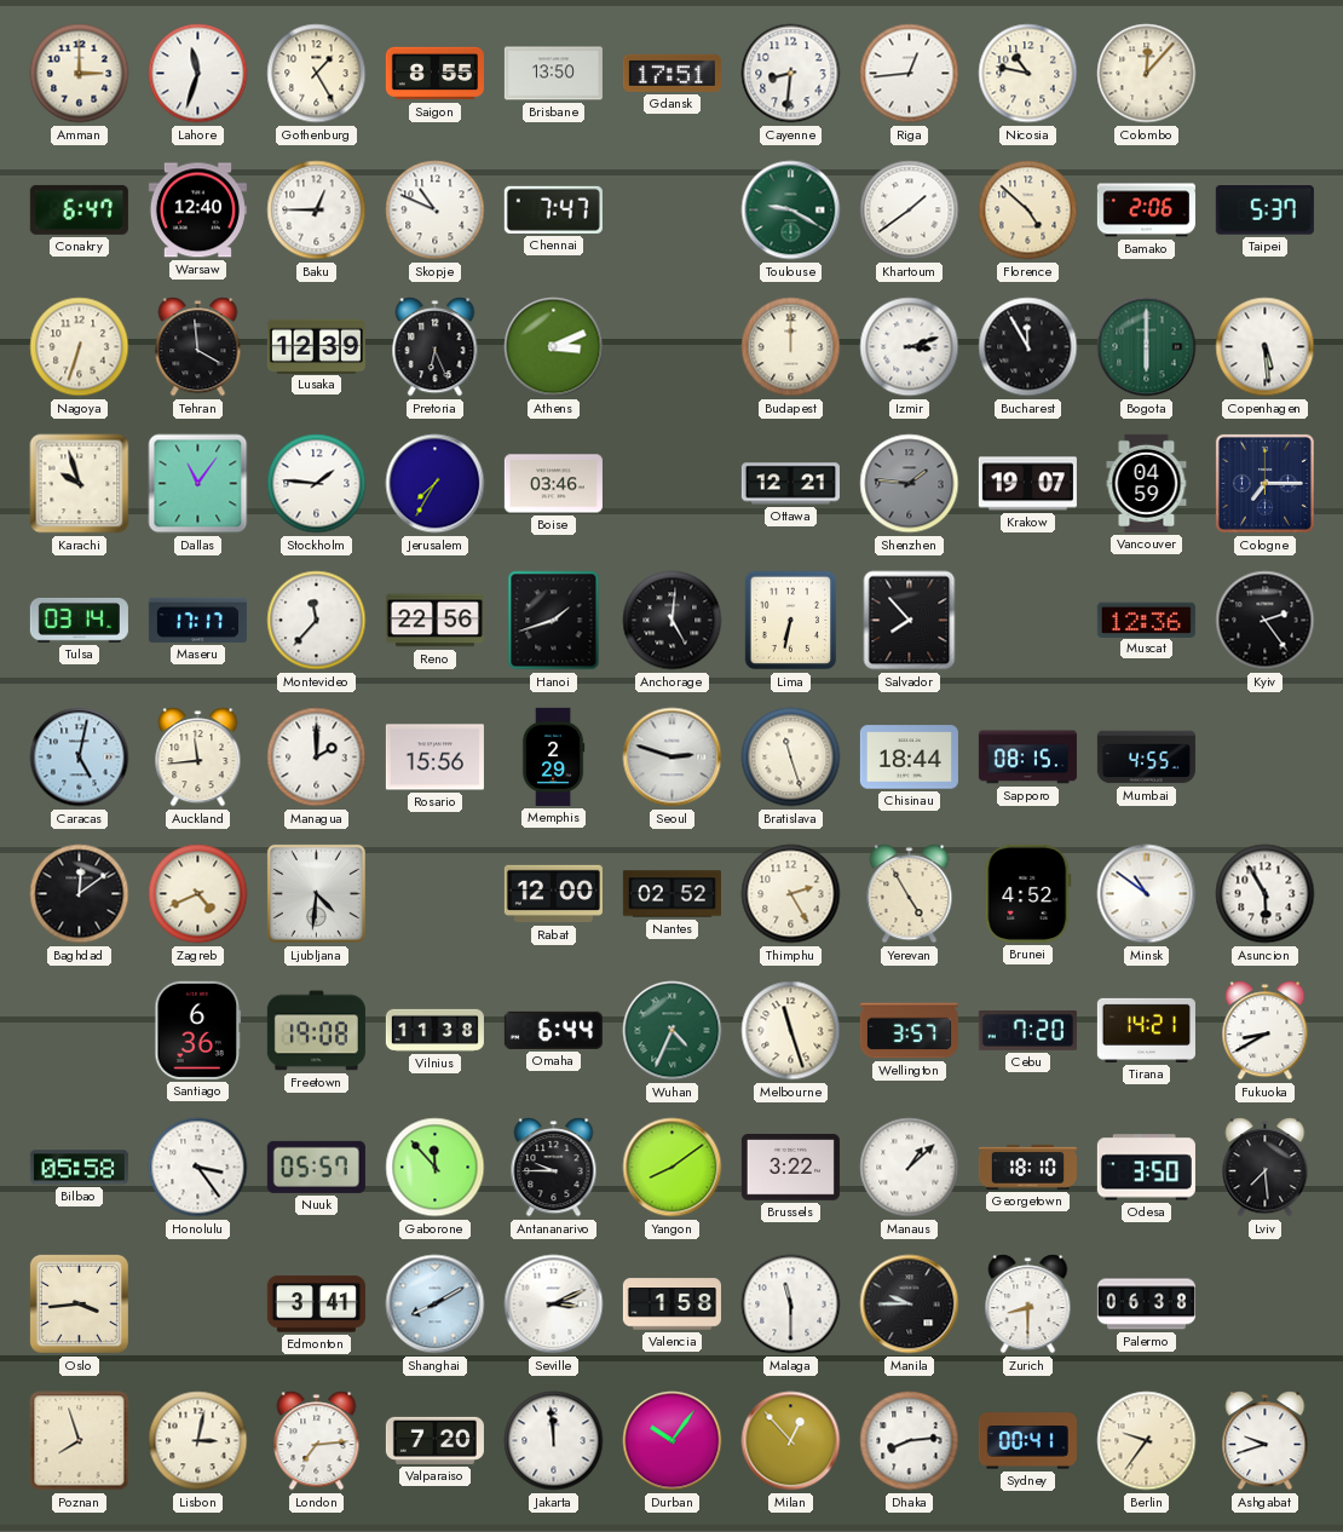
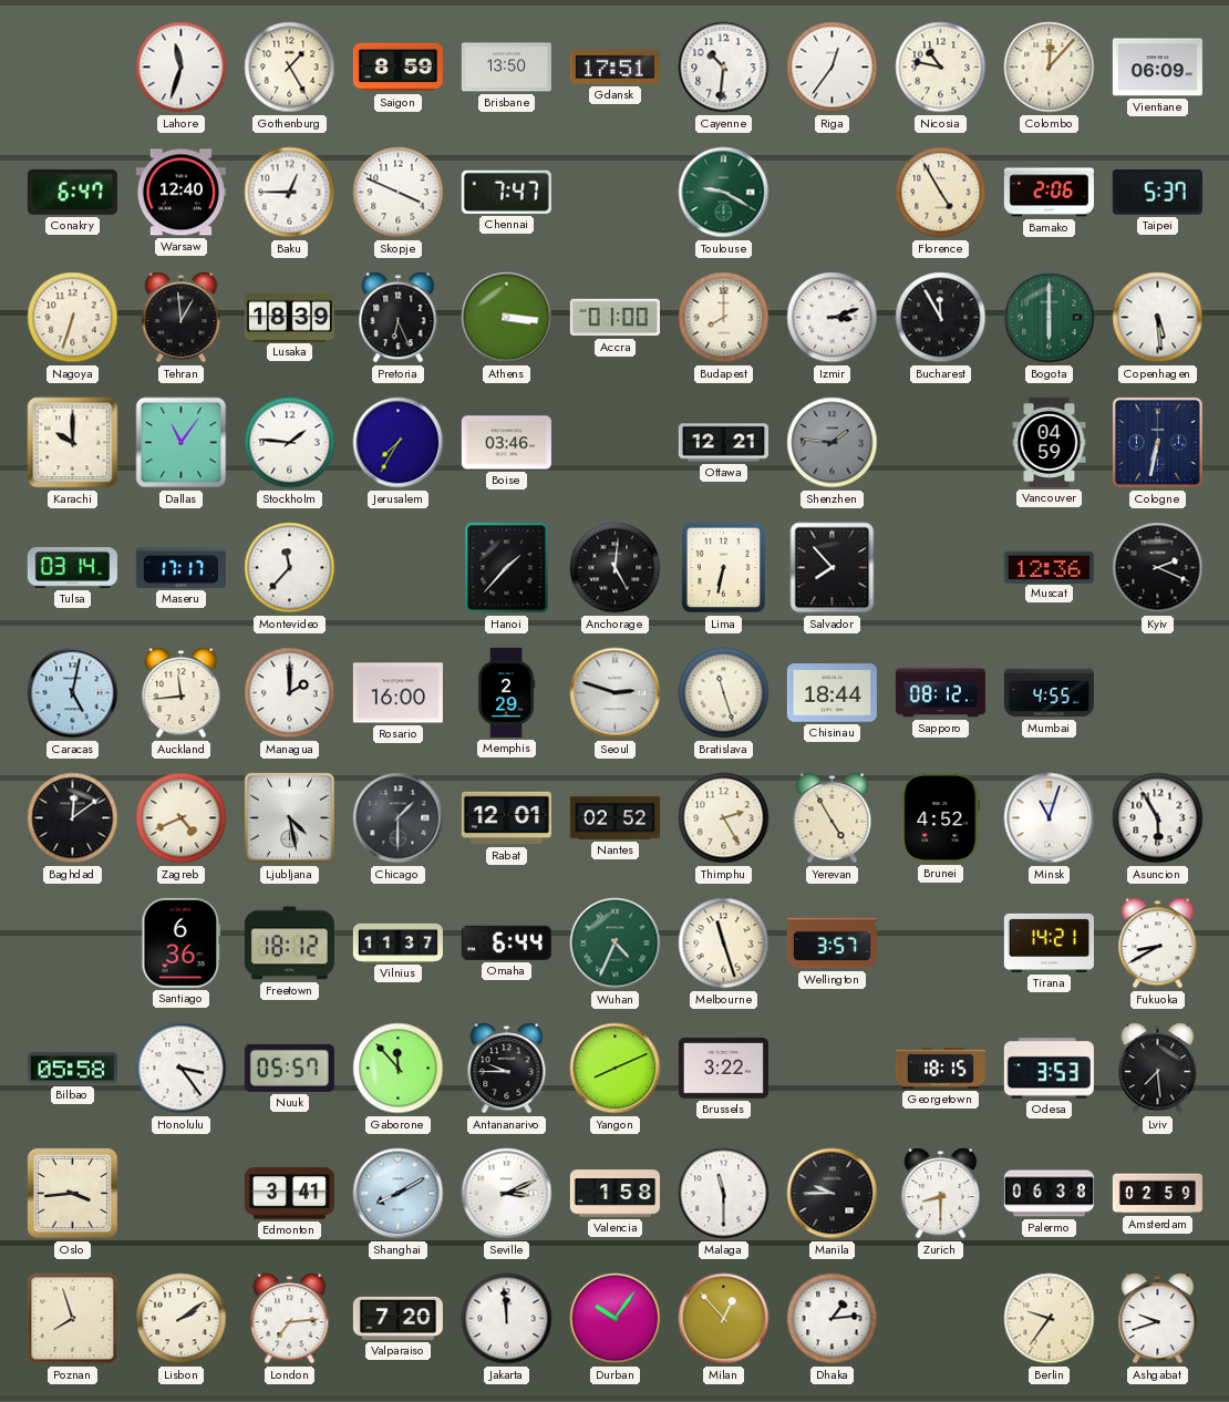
Amman: 3:00 -> none (80, 74)
Saigon: 8:55 -> 8:59 (397, 68)
Cayenne: 8:31 -> 10:31 (724, 68)
Riga: 12:44 -> 12:36 (833, 68)
Vientiane: none -> 06:09 (1157, 68)
Skopje: 10:49 -> 3:49 (399, 193)
Khartoum: 1:39 -> none (910, 211)
Florence: 4:52 -> 4:55 (941, 193)
Tehran: 3:59 -> 12:59 (182, 318)
Lusaka: 12:39 -> 18:39 (289, 317)
Athens: 3:11 -> 3:16 (507, 318)
Accra: none -> 01:00 (614, 318)
Budapest: 12:00 -> 8:00 (724, 318)
Karachi: 9:57 -> 10:00 (73, 443)
Krakow: 19:07 -> none (1027, 484)
Cologne: 7:15 -> 6:32 (1157, 442)
Reno: 22:56 -> none (434, 621)
Hanoi: 1:42 -> 1:37 (507, 568)
Kyiv: 2:24 -> 2:19 (1158, 568)
Rosario: 15:56 -> 16:00 (397, 693)
Sapporo: 08:15 -> 08:12 (940, 693)
Ljubljana: 4:31 -> 4:28 (289, 817)
Chicago: none -> 1:30 (399, 818)
Rabat: 12:00 -> 12:01 (506, 818)
Minsk: 10:51 -> 11:03 (1050, 818)
Freetown: 19:08 -> 18:12 (289, 944)
Vilnius: 11:38 -> 11:37 (397, 942)
Cebu: 7:20 -> none (1027, 1031)
Yangon: 8:09 -> 8:11 (616, 1069)
Manaus: 1:08 -> none (910, 1168)
Georgetown: 18:10 -> 18:15 (940, 1068)
Odesa: 3:50 -> 3:53 (1049, 1069)
Amsterdam: none -> 02:59 (1157, 1194)
Lisbon: 3:02 -> 2:09 (182, 1319)
Dhaka: 8:14 -> 1:14 (833, 1319)
Sydney: 00:41 -> none (1027, 1441)
